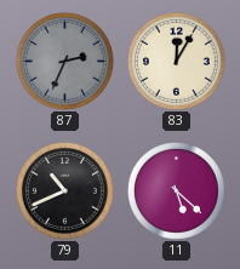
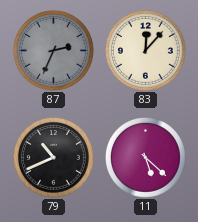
83: 12:05 -> 12:07 (146, 51)
